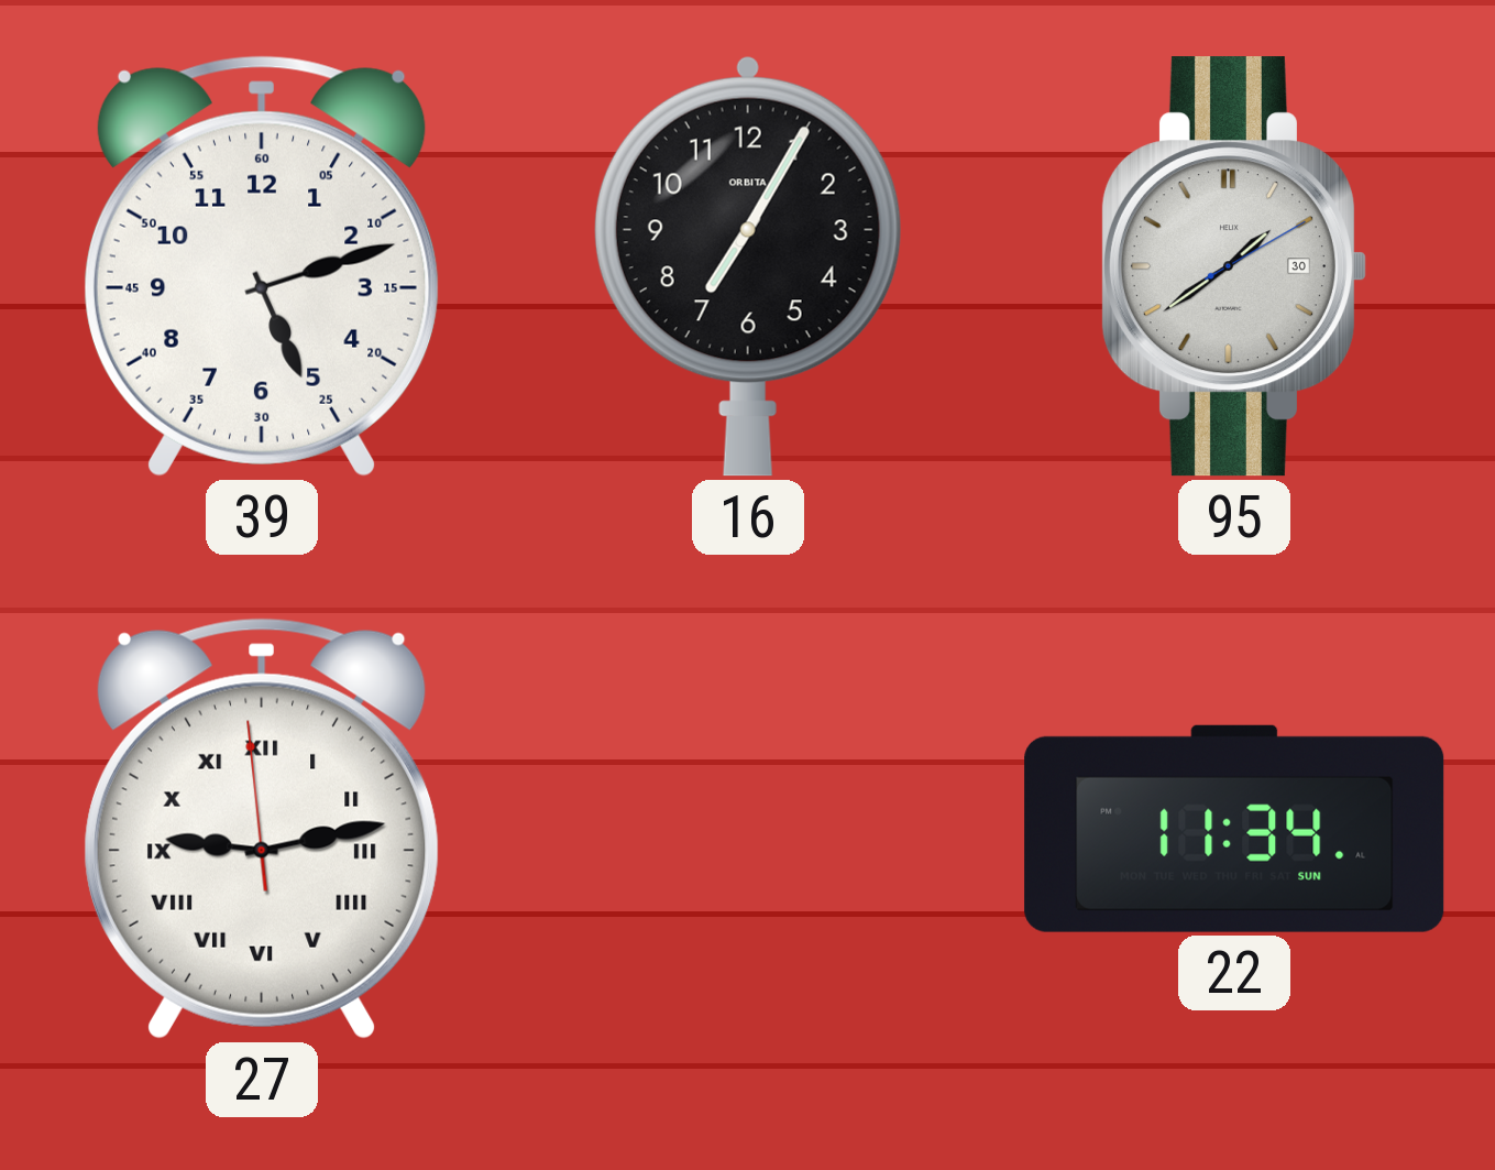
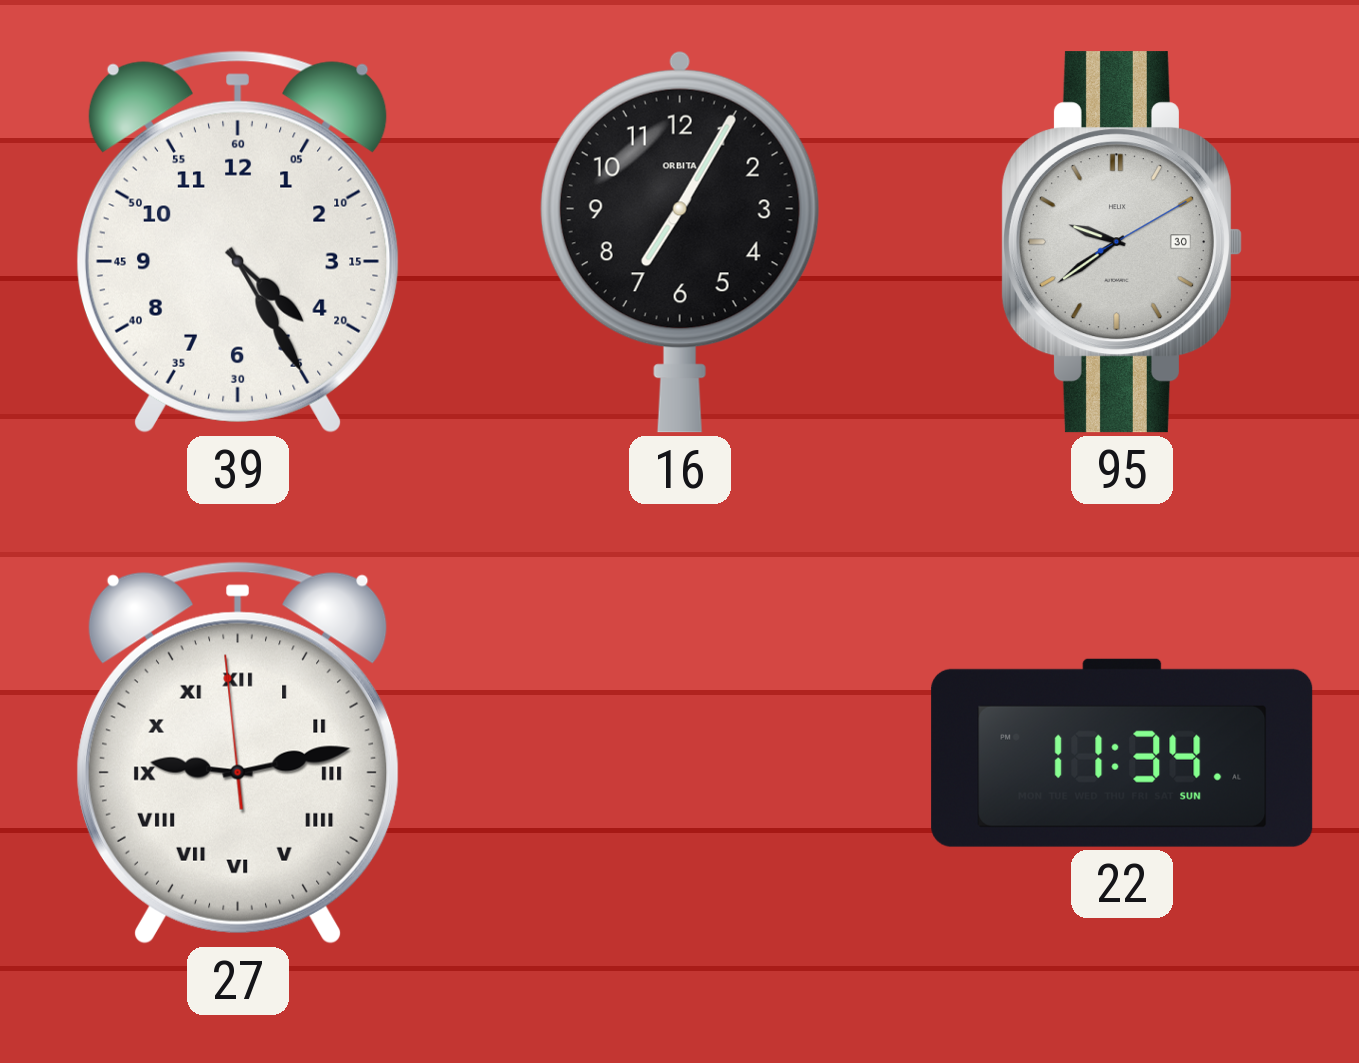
39: 5:12 -> 4:25 (238, 242)
95: 1:39 -> 9:39 (1121, 242)
